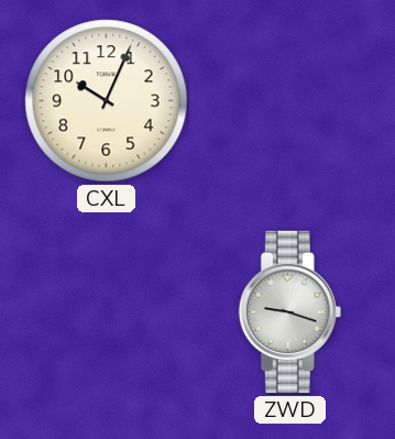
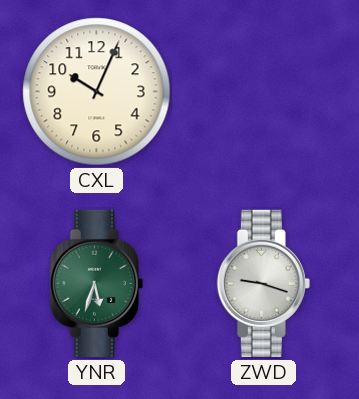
YNR: none -> 5:33 (96, 283)
